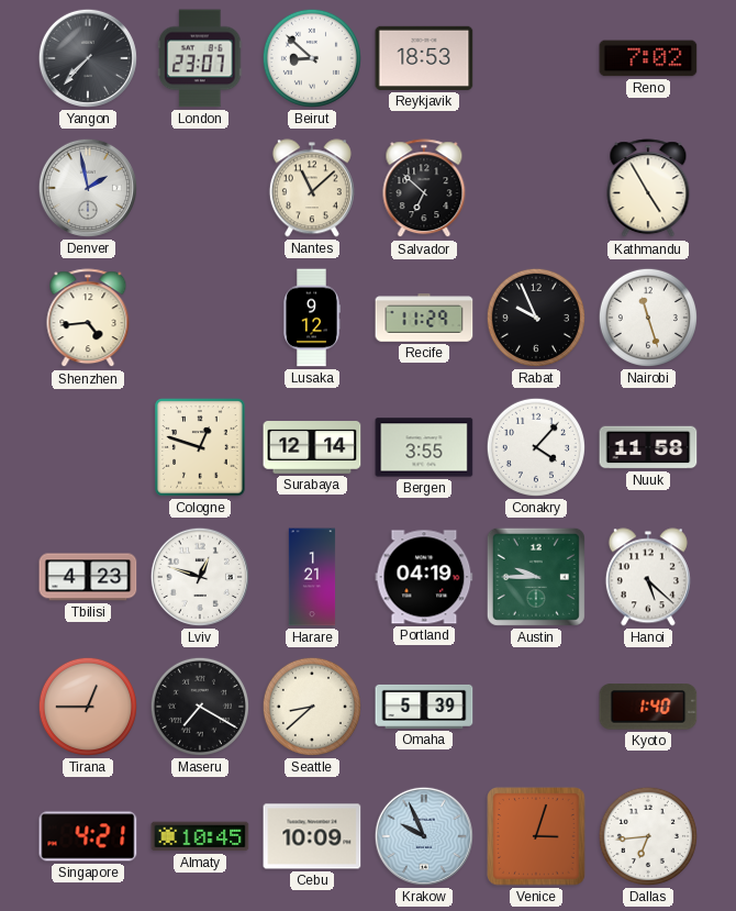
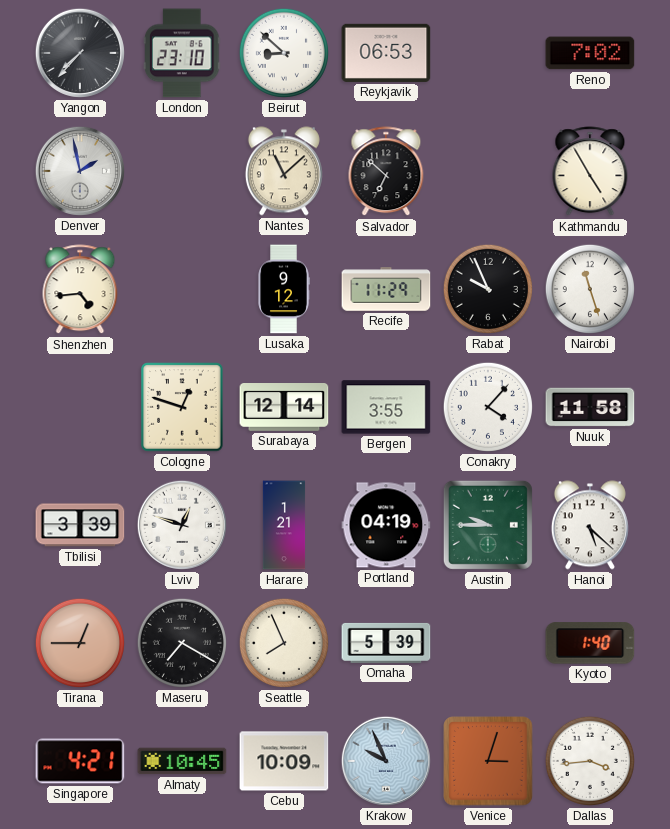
London: 23:07 -> 23:10 (182, 53)
Reykjavik: 18:53 -> 06:53 (386, 53)
Tbilisi: 4:23 -> 3:39 (80, 525)
Seattle: 8:38 -> 7:56 (284, 643)
Dallas: 6:44 -> 3:44 (590, 761)
